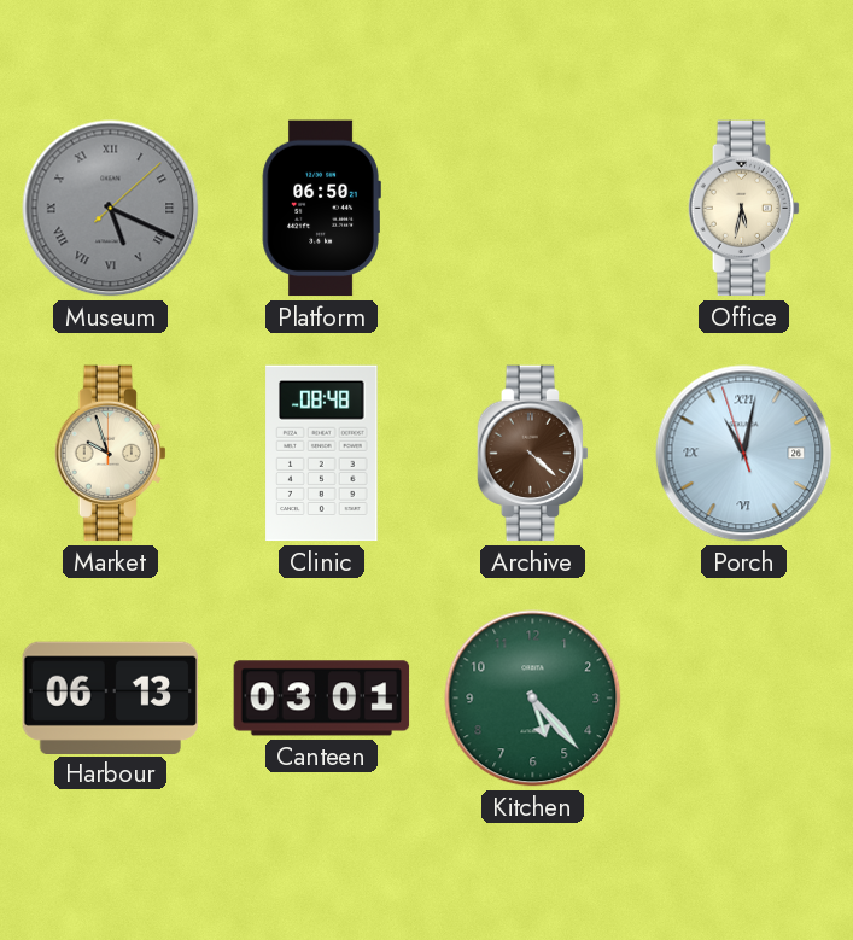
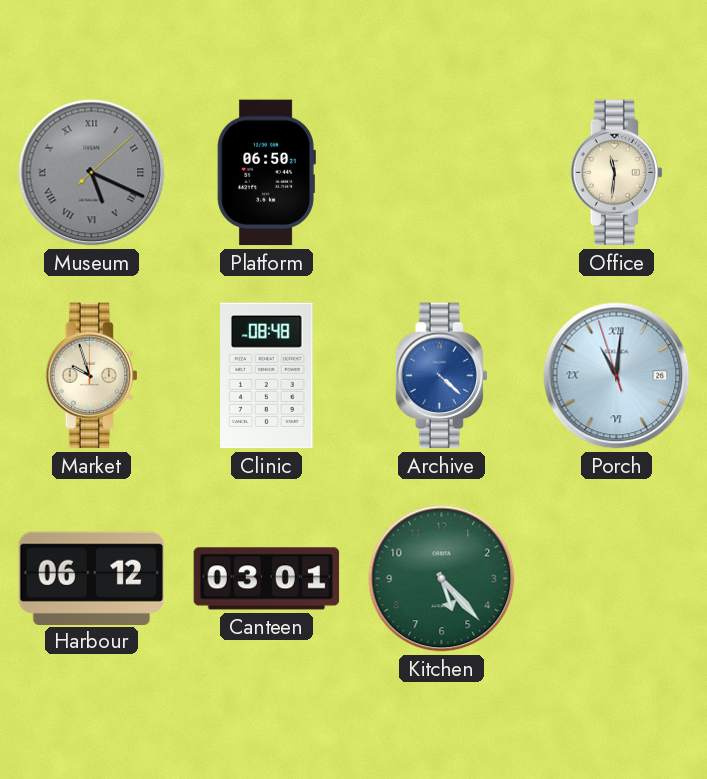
Office: 5:32 -> 11:31 (616, 173)
Archive dial: brown -> blue (441, 376)
Porch: 11:01 -> 11:00 (617, 376)
Harbour: 06:13 -> 06:12 (92, 578)
